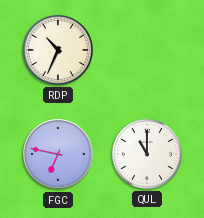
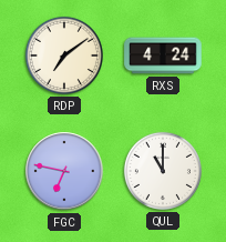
RDP: 10:34 -> 7:09 (64, 56)
RXS: none -> 4:24 (163, 56)
